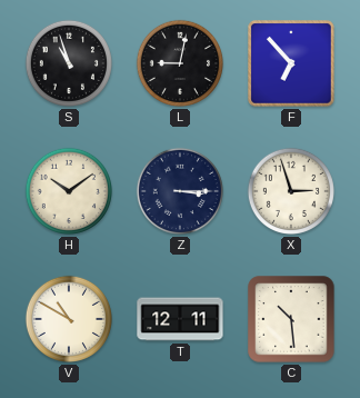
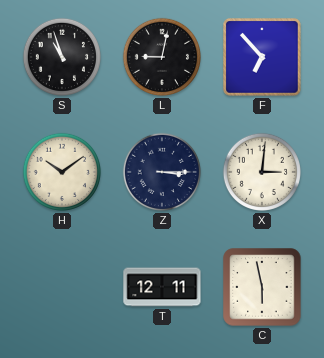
X: 2:57 -> 3:01 (262, 172)
V: 10:50 -> none (69, 319)
C: 10:29 -> 5:58 (262, 287)
